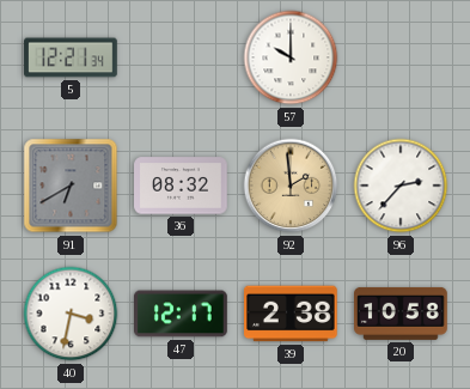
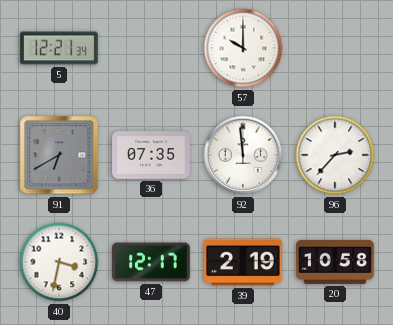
36: 08:32 -> 07:35 (151, 155)
92: 1:59 -> 11:59 (243, 155)
92 dial: champagne -> white (243, 155)
39: 2:38 -> 2:19 (244, 262)
